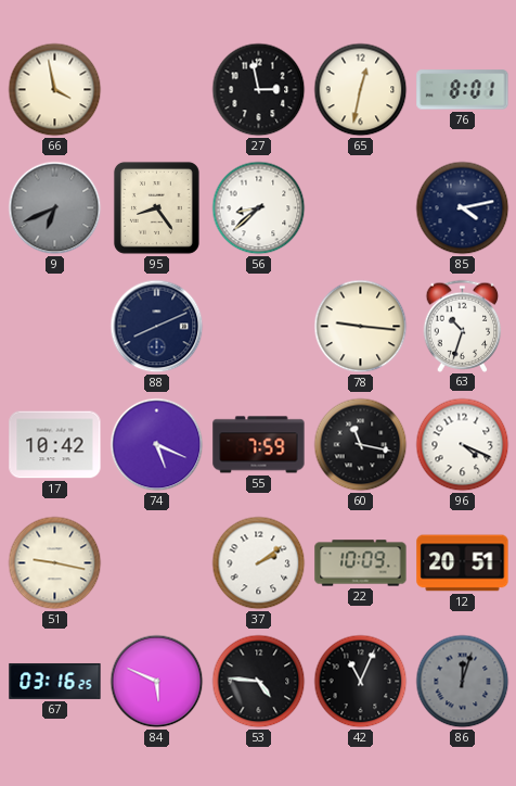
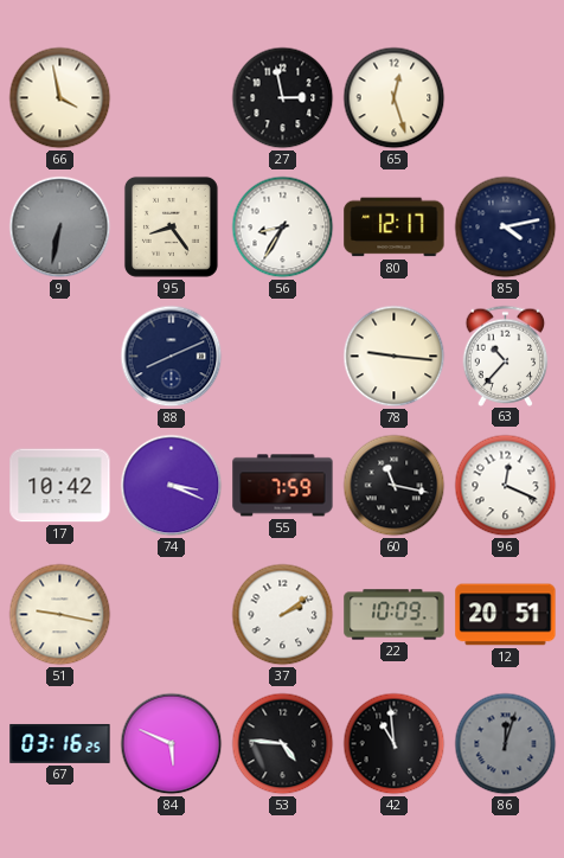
65: 12:32 -> 12:27 (395, 98)
76: 8:01 -> none (463, 90)
9: 6:41 -> 6:32 (60, 228)
56: 8:38 -> 8:35 (283, 228)
80: none -> 12:17 (395, 228)
63: 10:33 -> 10:37 (506, 356)
74: 5:19 -> 3:19 (172, 486)
96: 4:19 -> 12:19 (506, 486)
42: 11:04 -> 10:59 (395, 744)
